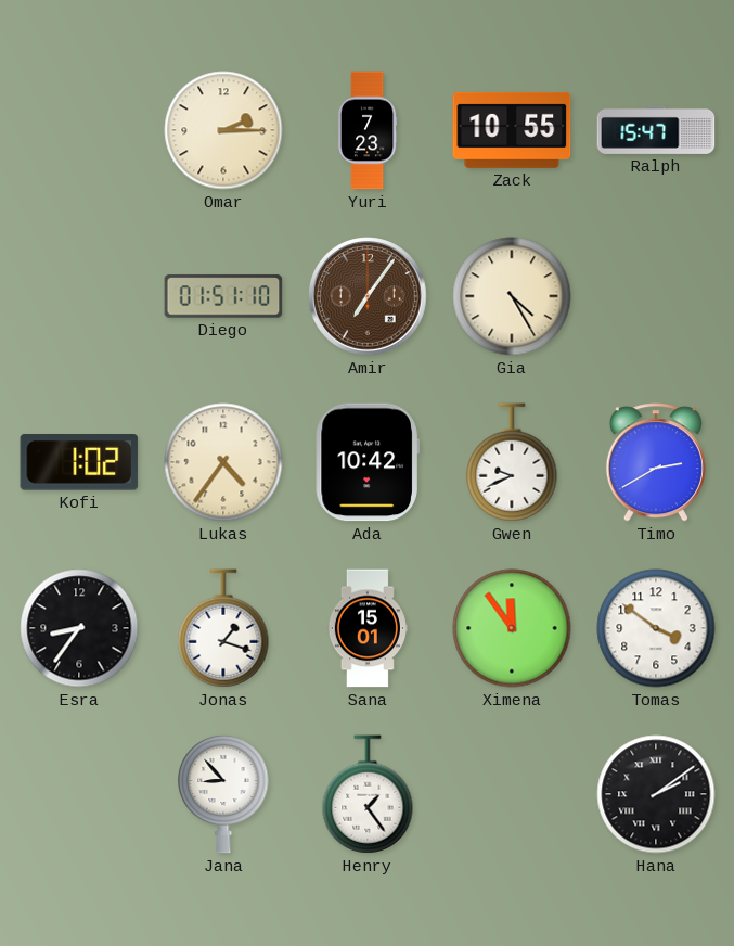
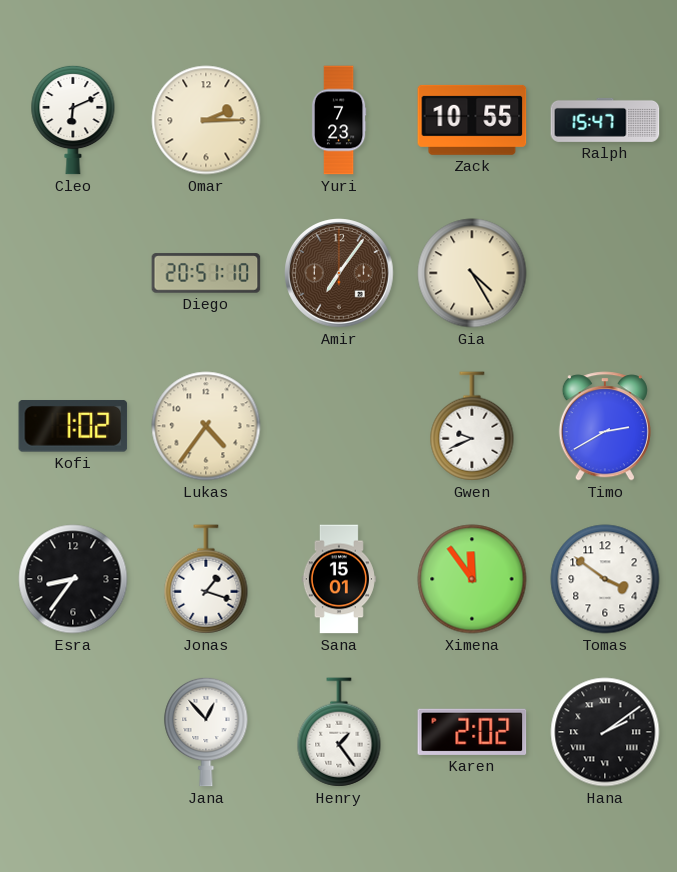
Cleo: none -> 6:11 (73, 120)
Diego: 01:51 -> 20:51 (206, 273)
Ada: 10:42 -> none (368, 462)
Jana: 8:53 -> 12:53 (206, 732)
Karen: none -> 2:02 (472, 732)
